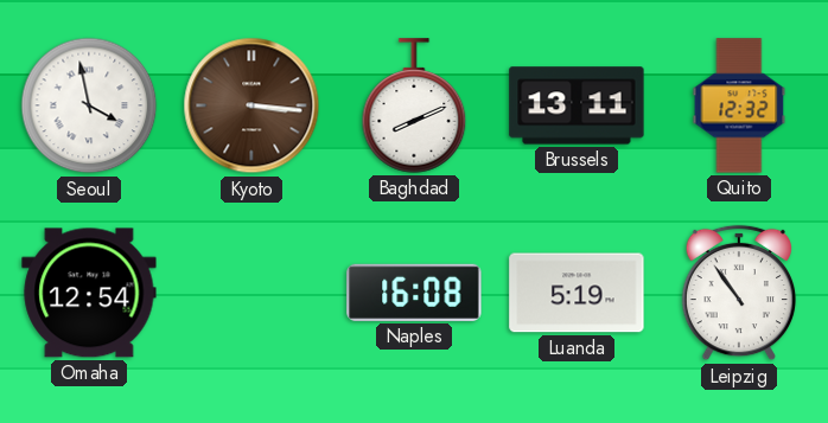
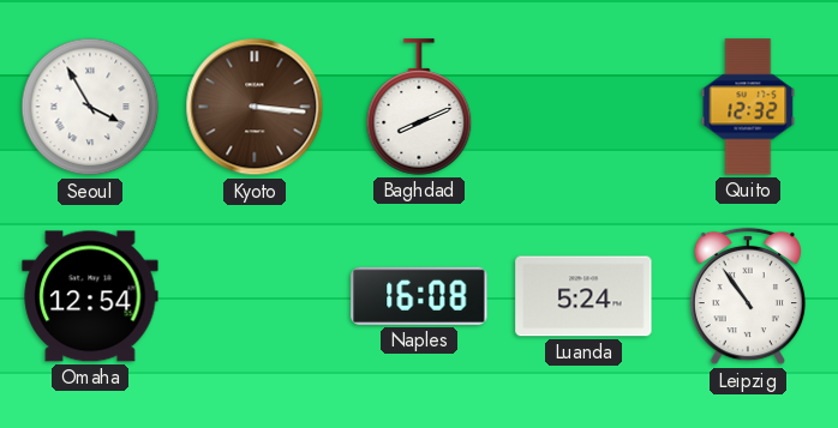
Seoul: 3:58 -> 3:55 (90, 107)
Brussels: 13:11 -> none (577, 105)
Luanda: 5:19 -> 5:24 (583, 296)
